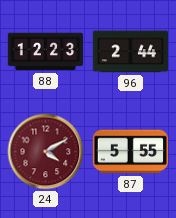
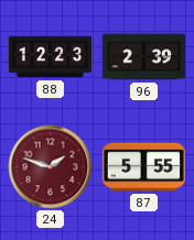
96: 2:44 -> 2:39 (144, 57)
24: 4:10 -> 1:48 (51, 167)
